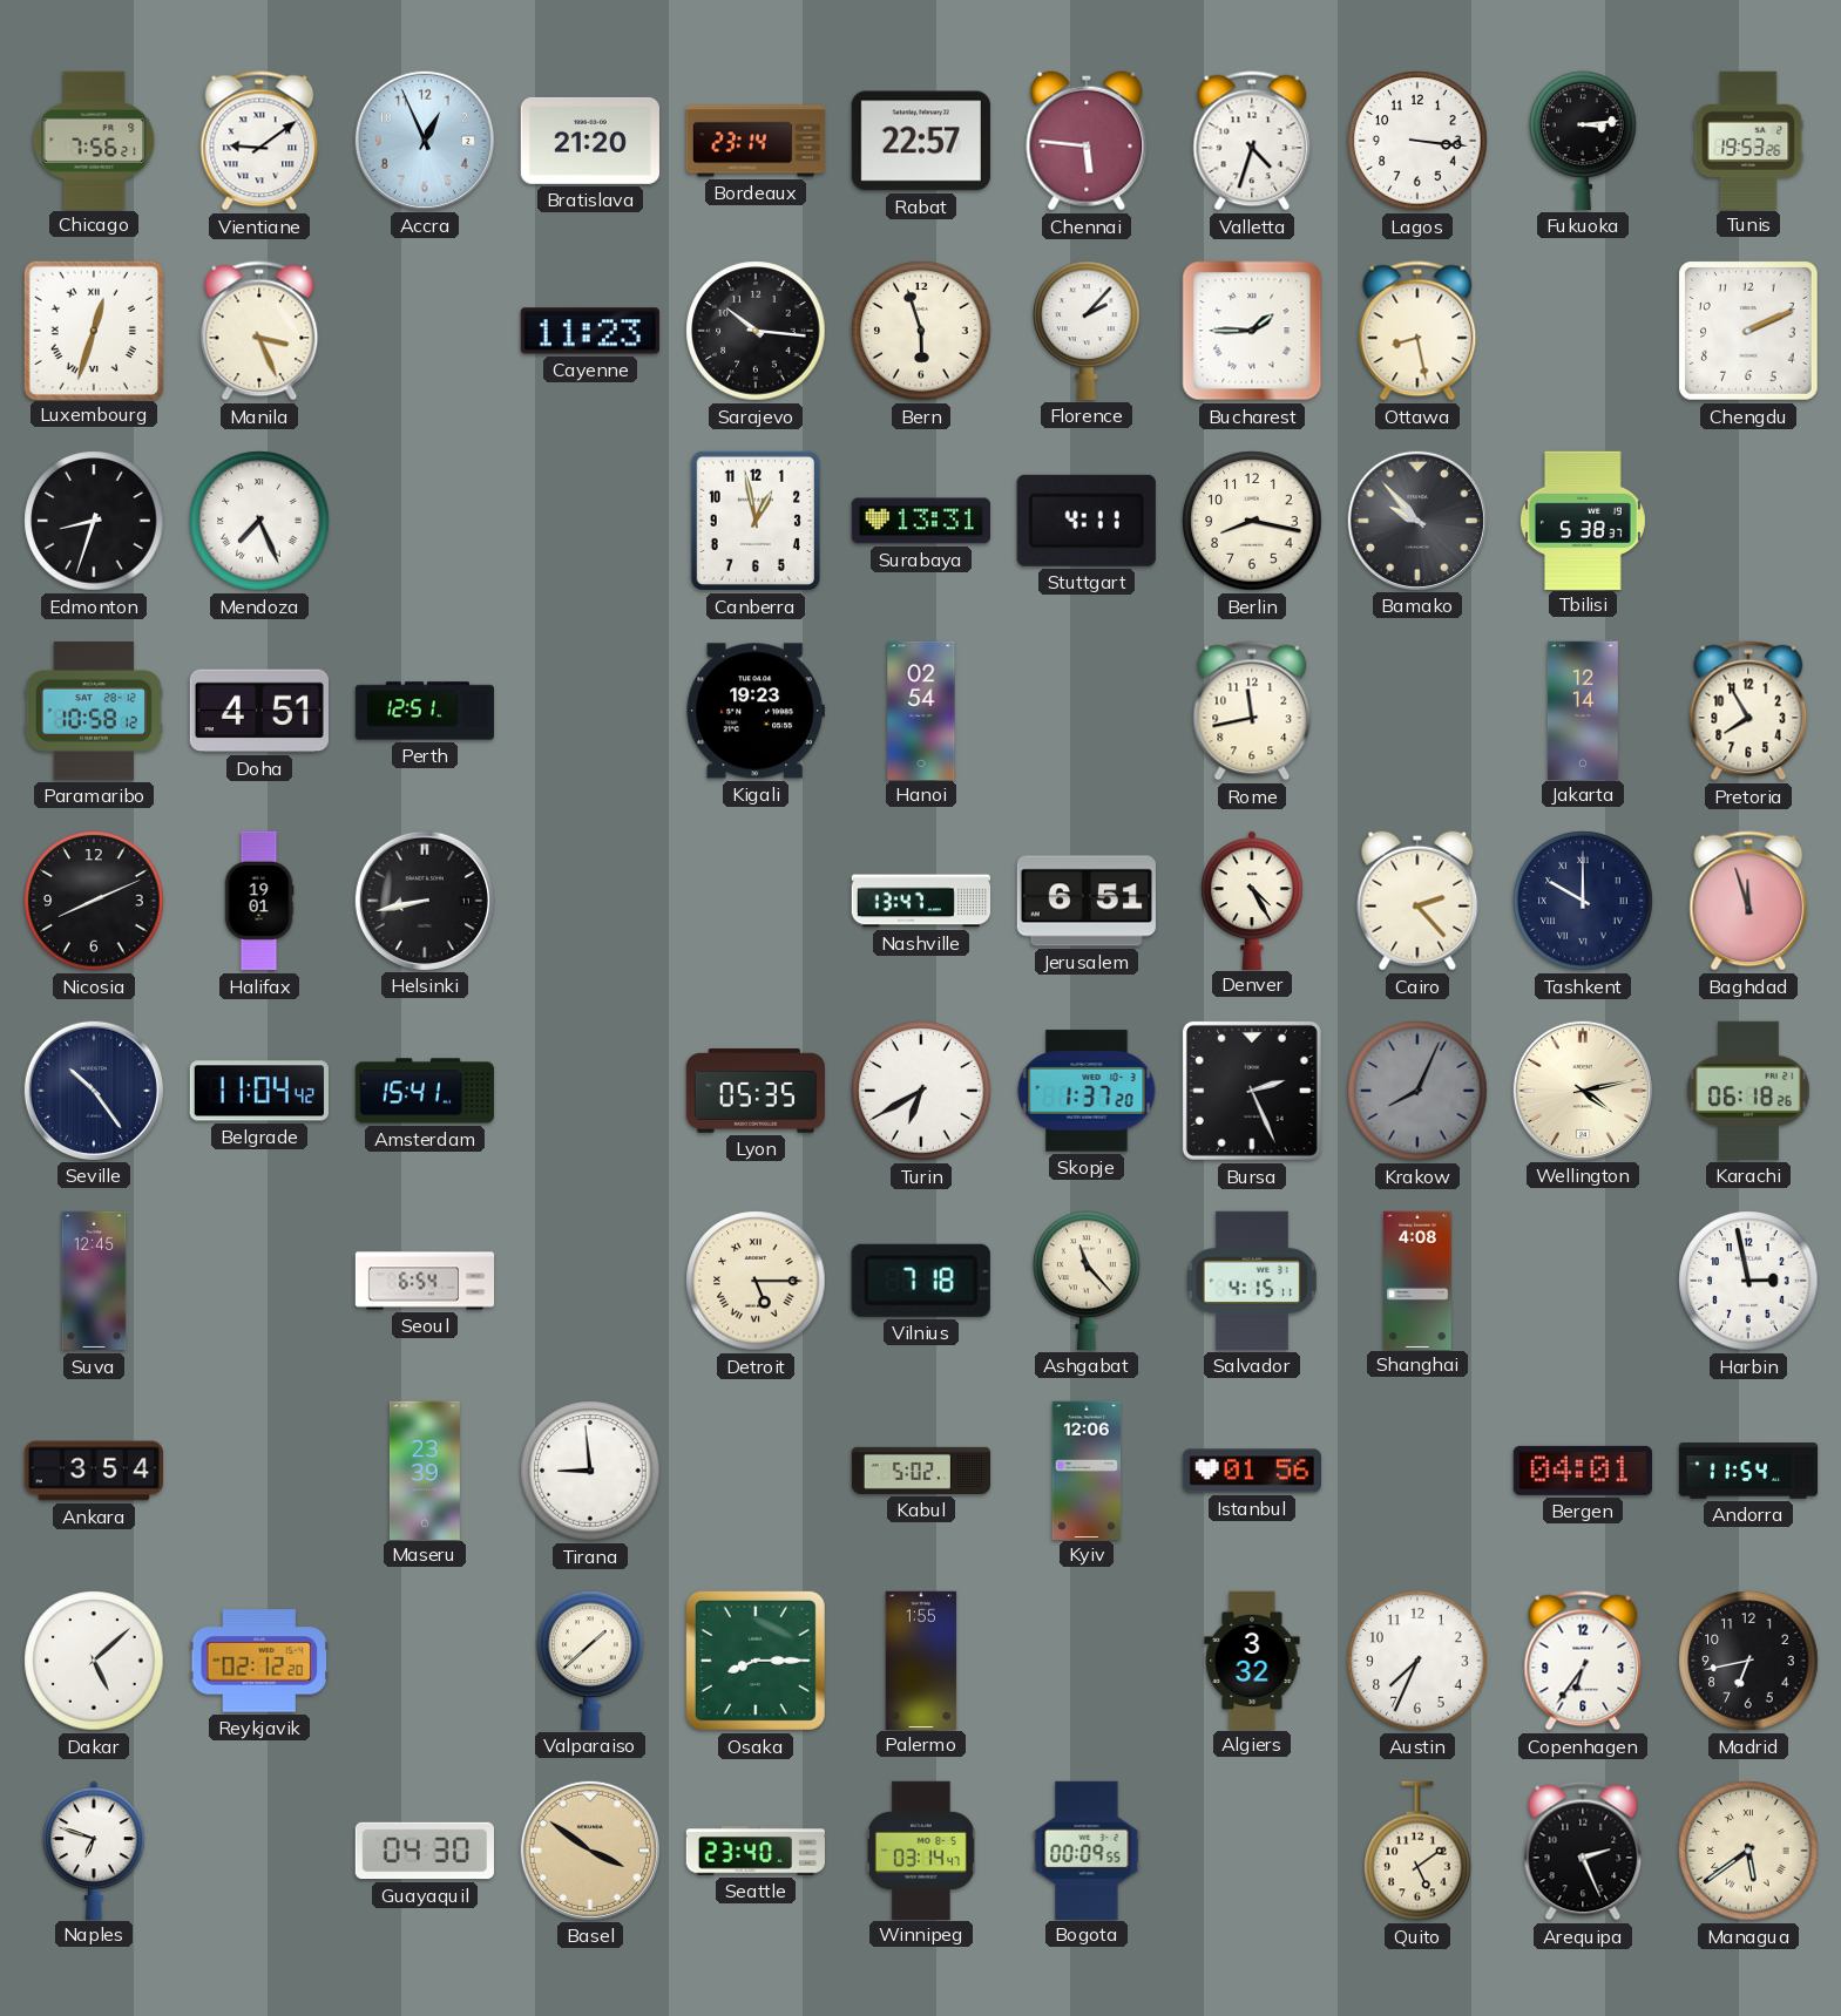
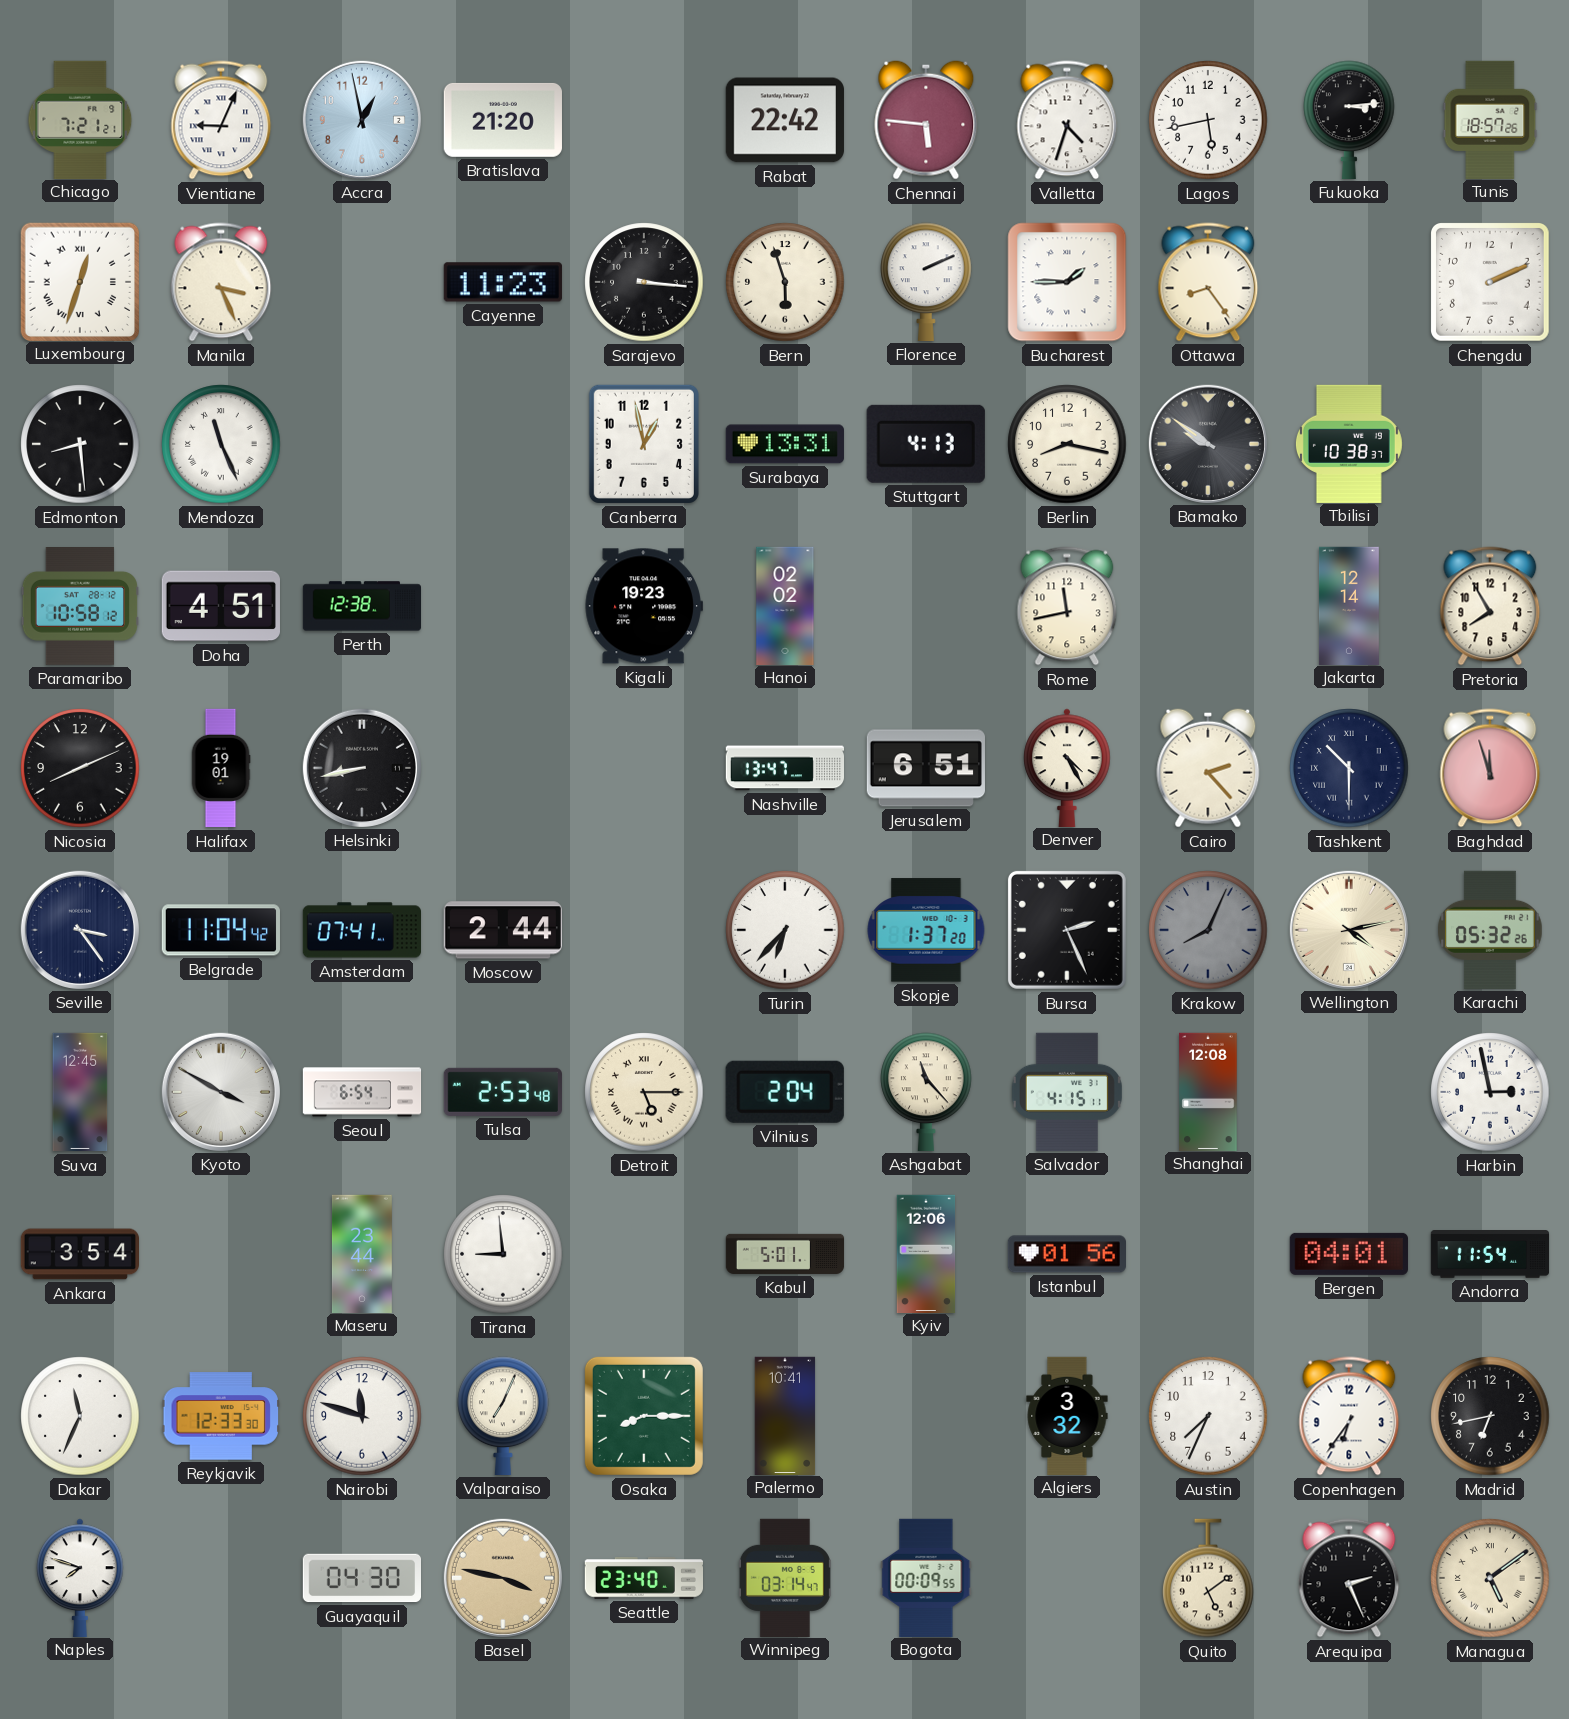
Chicago: 7:56 -> 7:21 (80, 119)
Vientiane: 9:09 -> 9:04 (221, 120)
Accra: 12:56 -> 12:58 (362, 120)
Bordeaux: 23:14 -> none (754, 141)
Rabat: 22:57 -> 22:42 (785, 120)
Lagos: 3:16 -> 5:43 (1208, 120)
Tunis: 19:53 -> 18:57 (1490, 119)
Sarajevo: 10:16 -> 3:16 (644, 282)
Florence: 2:07 -> 2:11 (926, 282)
Ottawa: 8:28 -> 8:24 (1208, 282)
Edmonton: 8:33 -> 8:29 (80, 444)
Mendoza: 7:26 -> 11:26 (221, 444)
Stuttgart: 4:11 -> 4:13 (926, 444)
Bamako: 9:53 -> 9:51 (1208, 444)
Tbilisi: 5:38 -> 10:38 (1349, 443)
Perth: 12:51 -> 12:38 (362, 606)
Hanoi: 02:54 -> 02:02 (785, 605)
Tashkent: 10:00 -> 10:30 (1349, 768)
Seville: 10:24 -> 3:24 (80, 930)
Amsterdam: 15:41 -> 07:41 (361, 930)
Moscow: none -> 2:44 (503, 930)
Lyon: 05:35 -> none (756, 1091)
Turin: 6:40 -> 6:37 (785, 930)
Karachi: 06:18 -> 05:32 (1490, 930)
Kyoto: none -> 3:50 (221, 1092)
Tulsa: none -> 2:53 (503, 1092)
Vilnius: 7:18 -> 2:04 (785, 1092)
Shanghai: 4:08 -> 12:08 (1208, 1091)
Maseru: 23:39 -> 23:44 (362, 1253)
Kabul: 5:02 -> 5:01 (785, 1254)
Dakar: 5:08 -> 11:34 (80, 1416)
Reykjavik: 02:12 -> 12:33 (221, 1416)
Nairobi: none -> 11:48 (362, 1416)
Valparaiso: 1:38 -> 7:04 (503, 1416)
Palermo: 1:55 -> 10:41 (785, 1415)
Naples: 6:48 -> 7:48 (80, 1577)
Basel: 3:51 -> 3:47 (503, 1578)
Managua: 5:39 -> 5:09 (1490, 1578)
